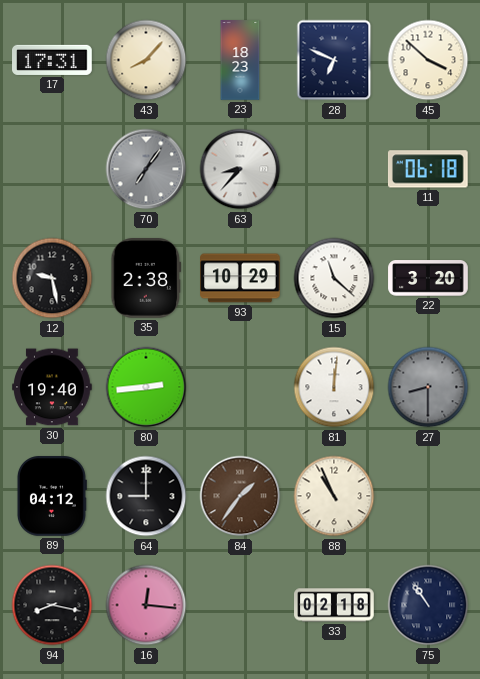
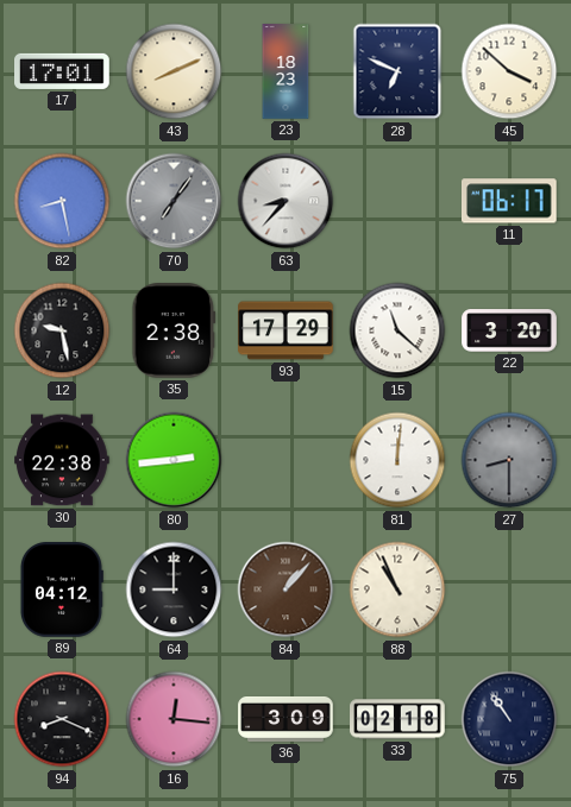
17: 17:31 -> 17:01 (62, 71)
43: 8:07 -> 8:11 (174, 71)
82: none -> 8:28 (62, 201)
11: 06:18 -> 06:17 (509, 201)
93: 10:29 -> 17:29 (285, 330)
30: 19:40 -> 22:38 (62, 460)
84: 1:36 -> 1:07 (285, 590)
94: 8:17 -> 8:19 (62, 719)
36: none -> 3:09 (285, 719)
